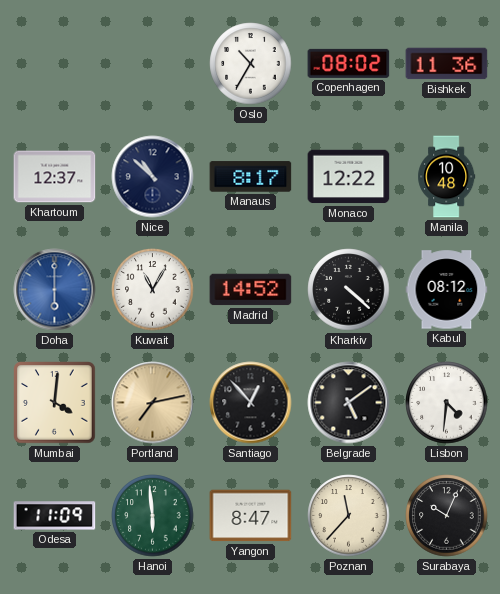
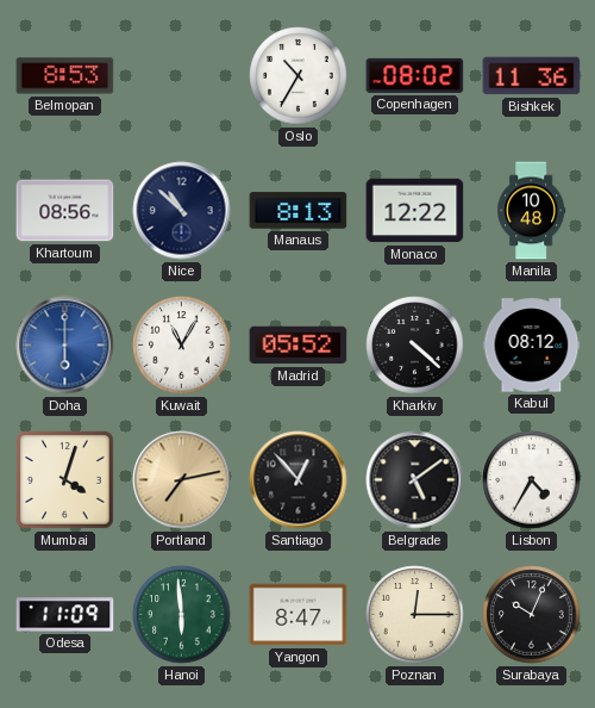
Belmopan: none -> 8:53 (65, 76)
Khartoum: 12:37 -> 08:56 (65, 211)
Manaus: 8:17 -> 8:13 (299, 211)
Madrid: 14:52 -> 05:52 (299, 346)
Mumbai: 4:01 -> 4:03 (65, 480)
Lisbon: 4:31 -> 4:35 (532, 480)
Poznan: 11:37 -> 12:15 (415, 615)
